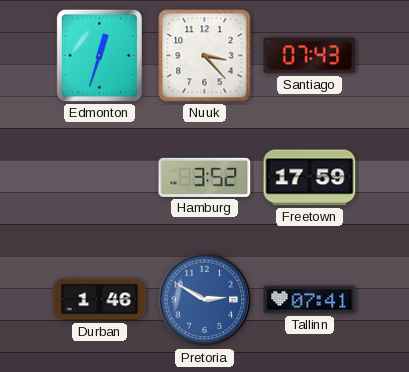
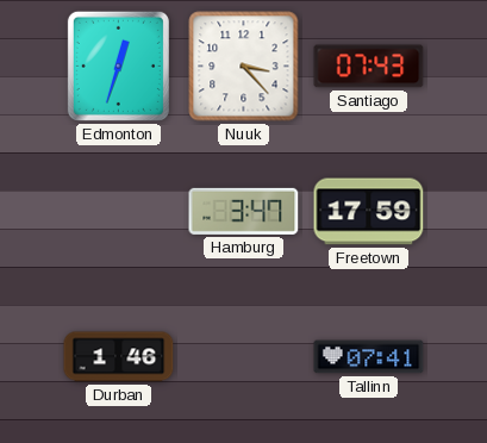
Hamburg: 3:52 -> 3:47 (244, 211)
Pretoria: 2:50 -> none (205, 300)
